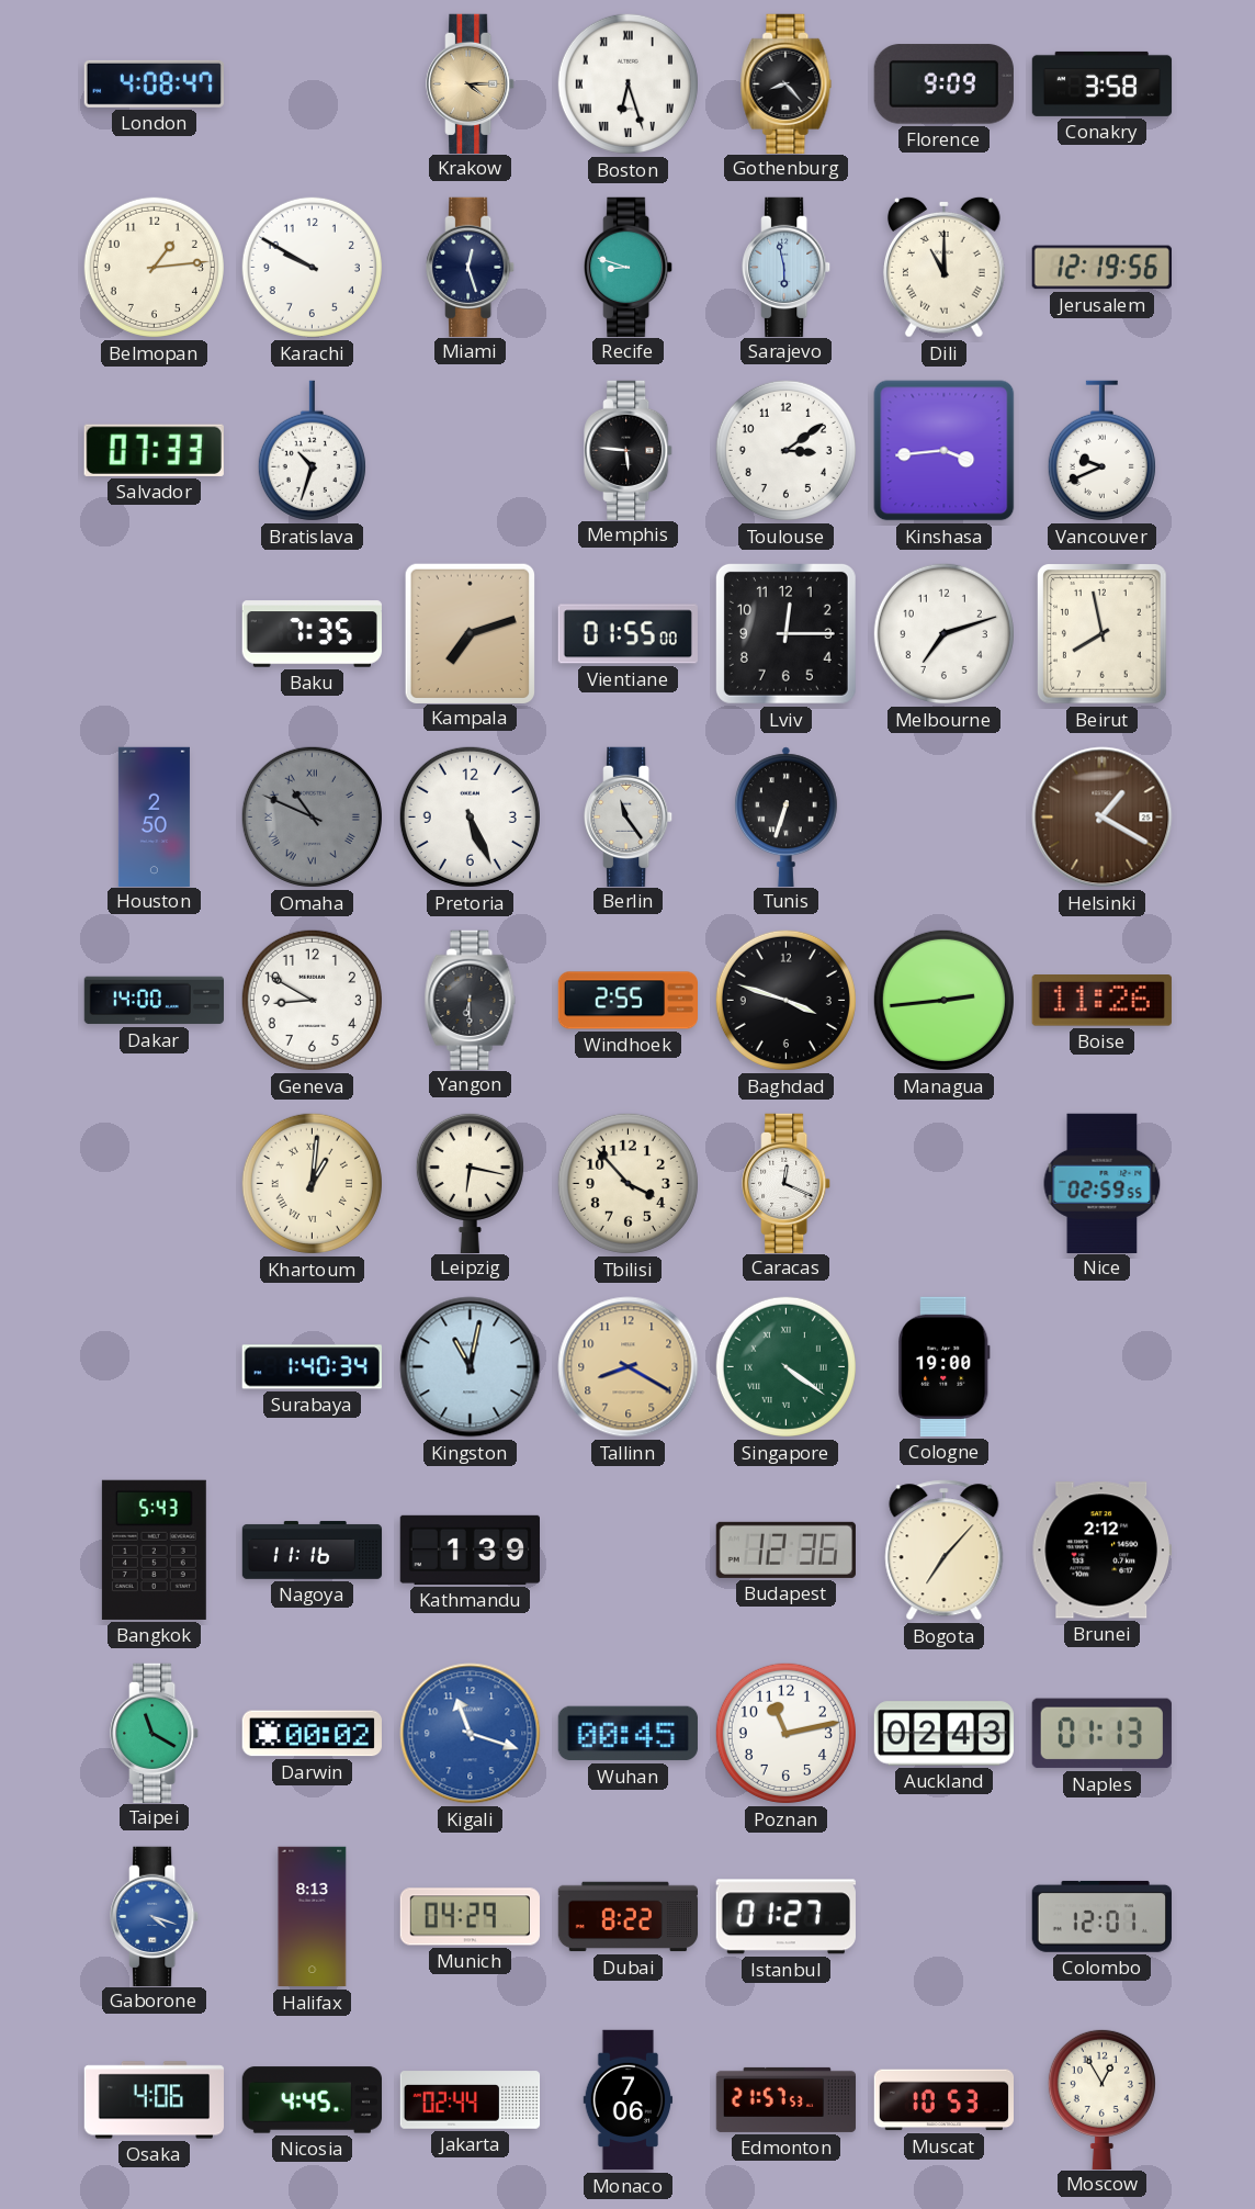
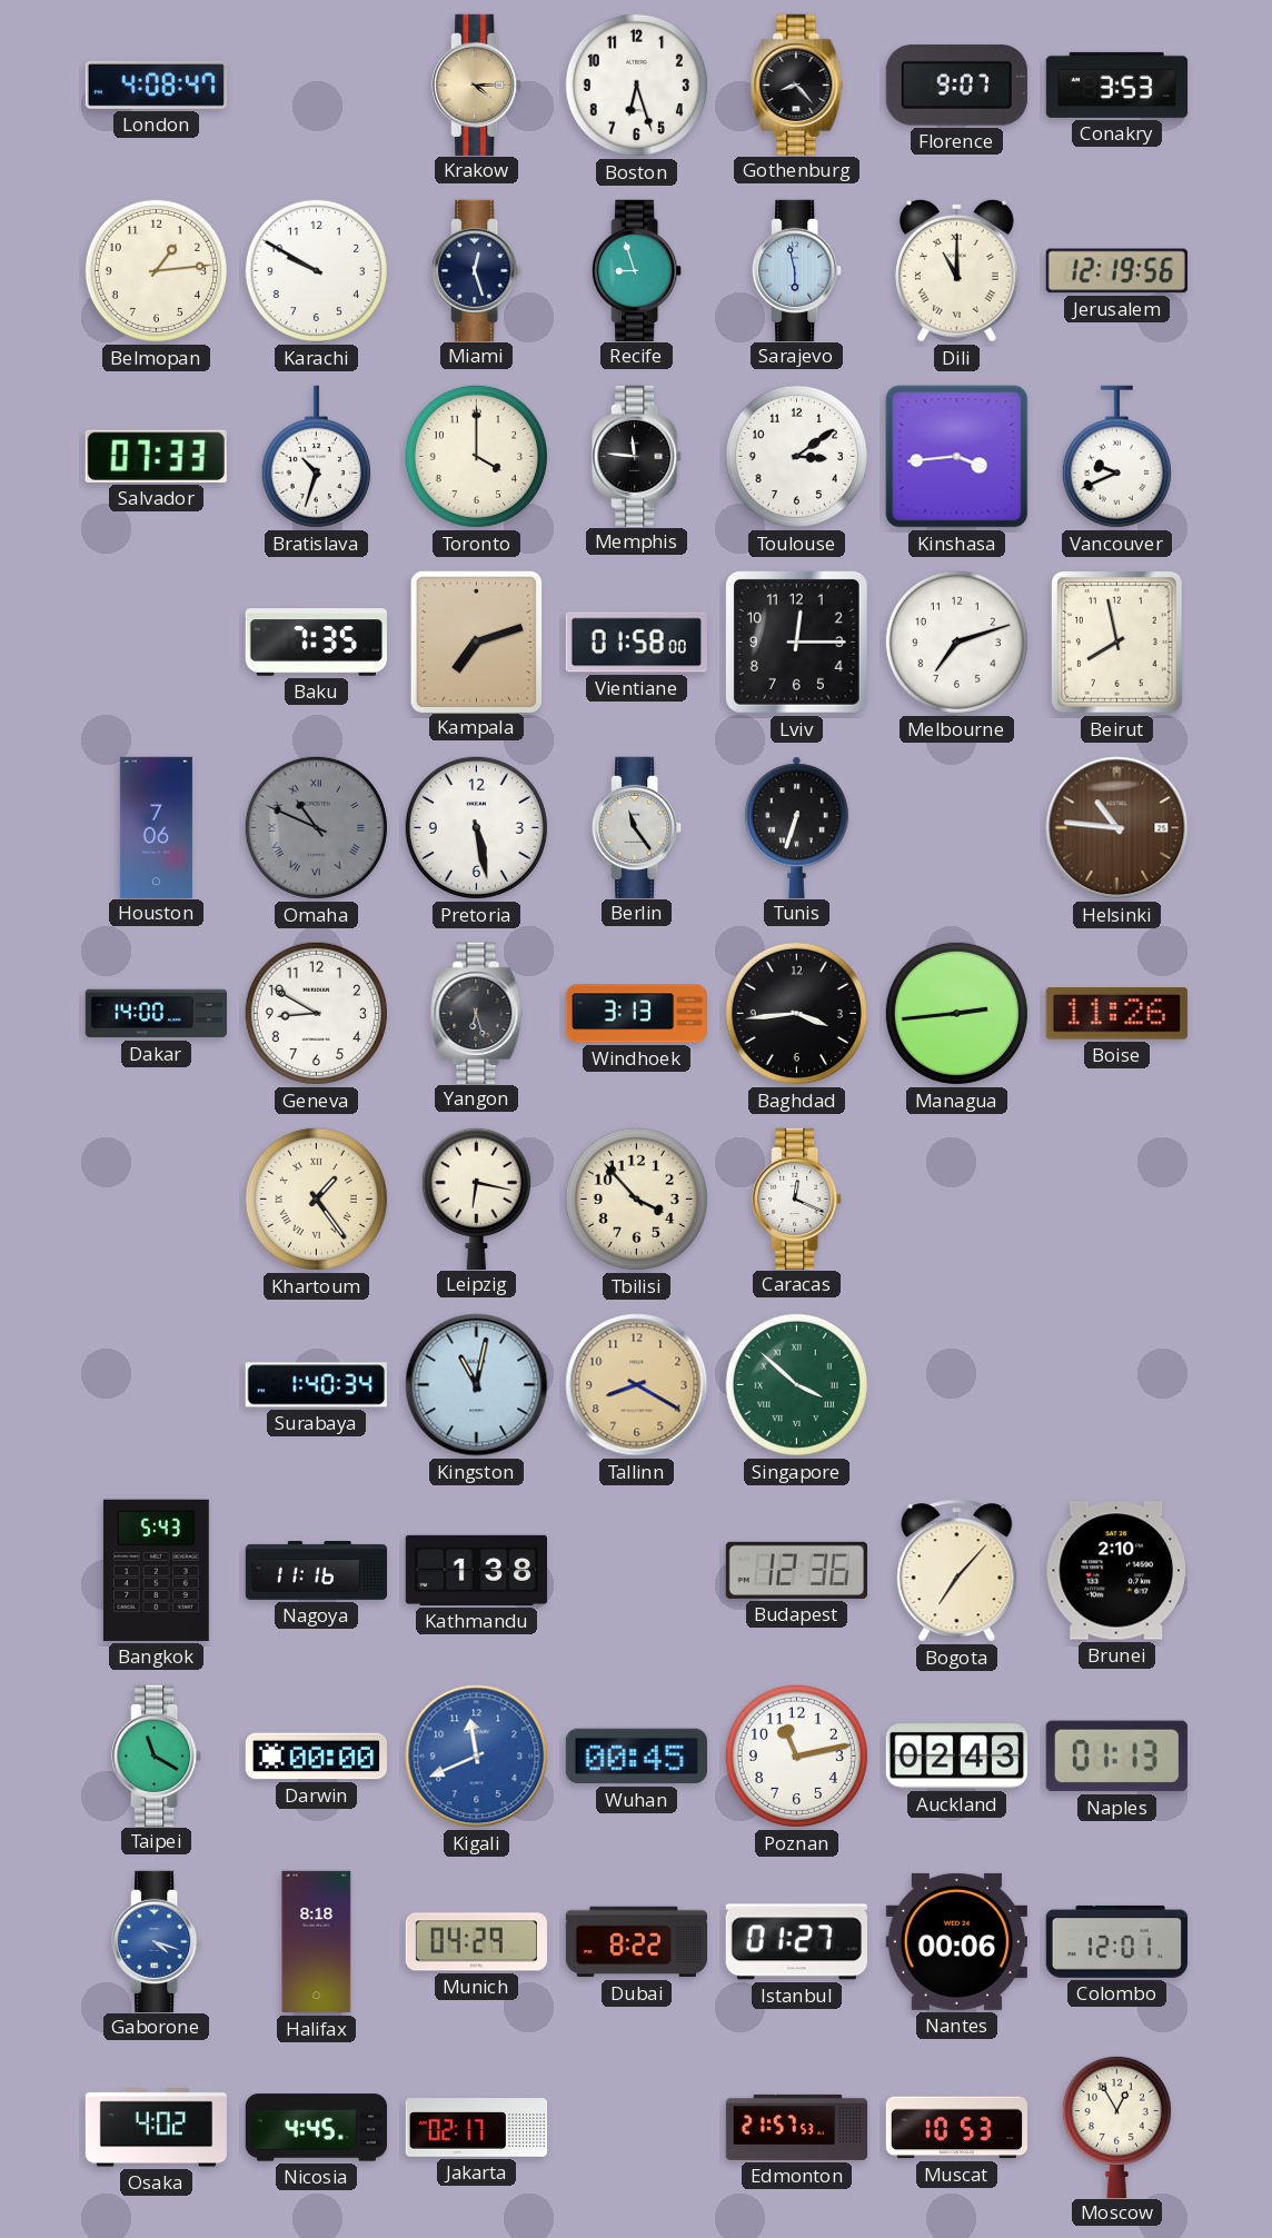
Boston numerals: Roman -> Arabic (636, 84)
Florence: 9:09 -> 9:07 (956, 86)
Conakry: 3:58 -> 3:53 (1117, 84)
Recife: 8:48 -> 8:57 (637, 270)
Toronto: none -> 4:00 (476, 456)
Memphis: 5:46 -> 11:46 (637, 456)
Vientiane: 01:55 -> 01:58 (636, 643)
Houston: 2:50 -> 7:06 (156, 827)
Pretoria: 5:26 -> 5:28 (476, 827)
Helsinki: 1:20 -> 10:46 (1117, 828)
Yangon: 6:30 -> 6:27 (477, 1013)
Windhoek: 2:55 -> 3:13 (636, 1014)
Baghdad: 3:48 -> 3:44 (796, 1013)
Khartoum: 1:01 -> 1:24 (316, 1198)
Nice: 02:59 -> none (1103, 1183)
Singapore: 4:21 -> 3:52 (796, 1384)
Cologne: 19:00 -> none (943, 1366)
Kathmandu: 1:39 -> 1:38 (476, 1570)
Brunei: 2:12 -> 2:10 (1116, 1571)
Darwin: 00:02 -> 00:00 (316, 1757)
Kigali: 11:18 -> 11:41 (477, 1757)
Halifax: 8:13 -> 8:18 (317, 1942)
Nantes: none -> 00:06 (956, 1941)
Osaka: 4:06 -> 4:02 (157, 2128)
Jakarta: 02:44 -> 02:17 (477, 2128)
Monaco: 7:06 -> none (629, 2100)
